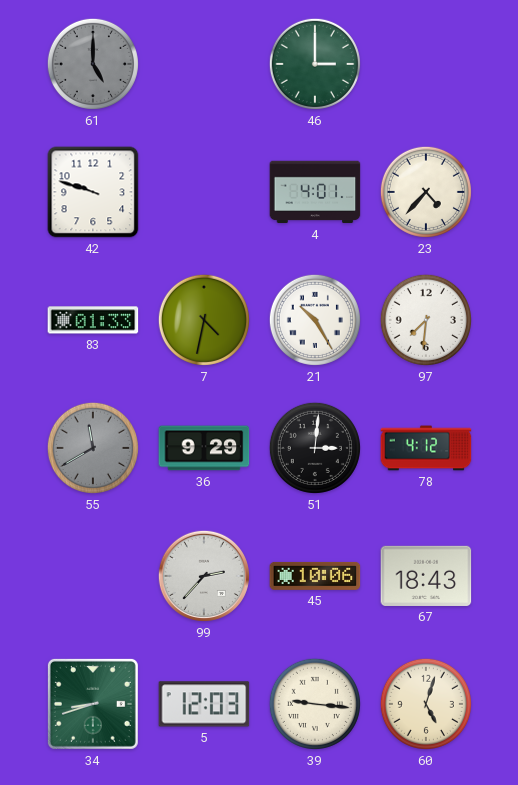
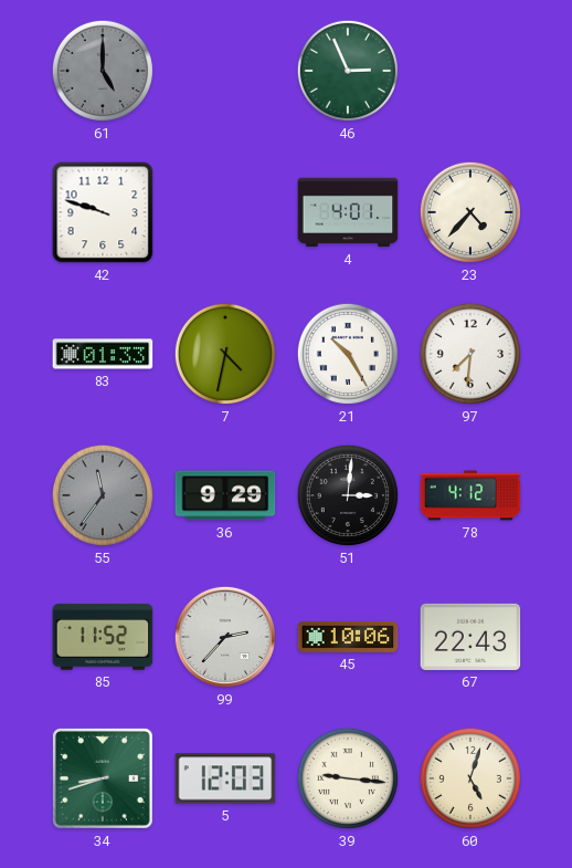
46: 3:00 -> 2:56 (348, 71)
55: 11:40 -> 11:36 (103, 495)
85: none -> 11:52 (103, 637)
67: 18:43 -> 22:43 (470, 637)
